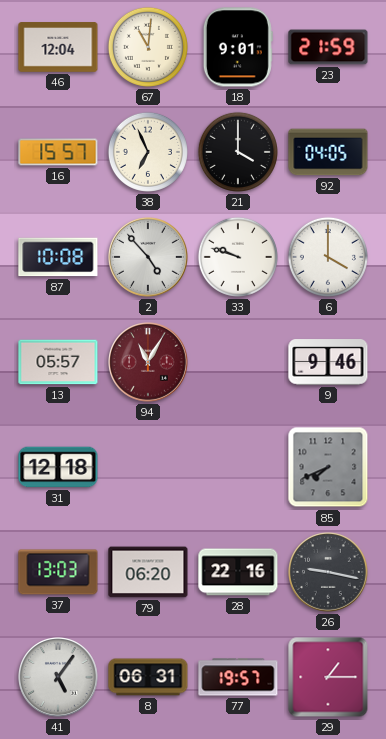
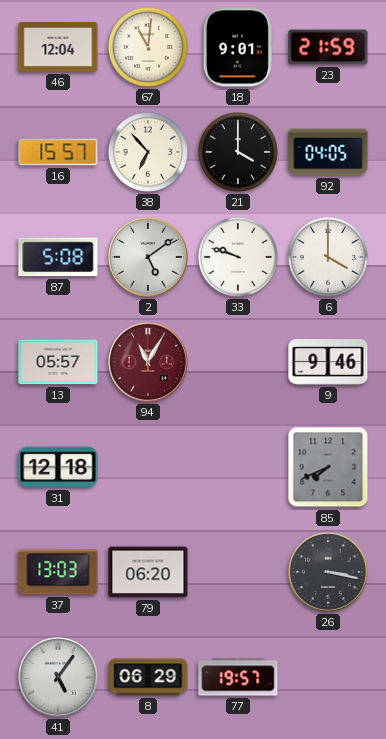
38: 6:56 -> 6:53 (148, 152)
87: 10:08 -> 5:08 (58, 257)
2: 4:53 -> 5:09 (149, 258)
28: 22:16 -> none (238, 572)
26: 9:17 -> 3:17 (329, 573)
8: 06:31 -> 06:29 (148, 677)
29: 1:15 -> none (328, 677)
